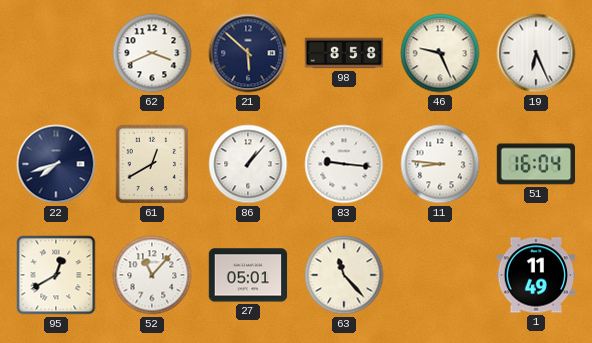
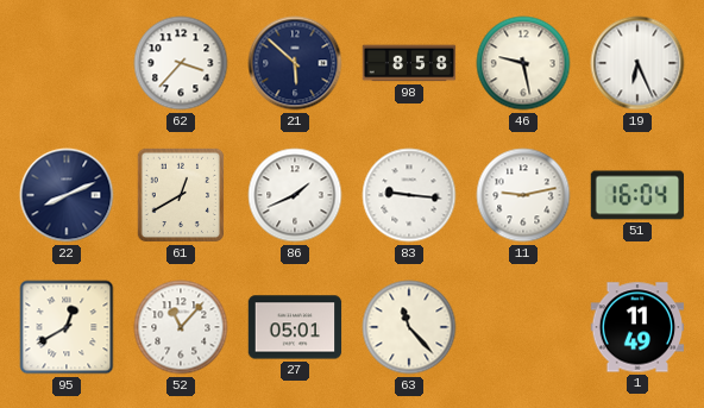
62: 3:41 -> 3:37 (181, 63)
46: 9:26 -> 9:28 (523, 63)
22: 7:42 -> 8:11 (67, 195)
86: 1:07 -> 1:41 (295, 195)
11: 8:46 -> 9:13 (523, 195)
